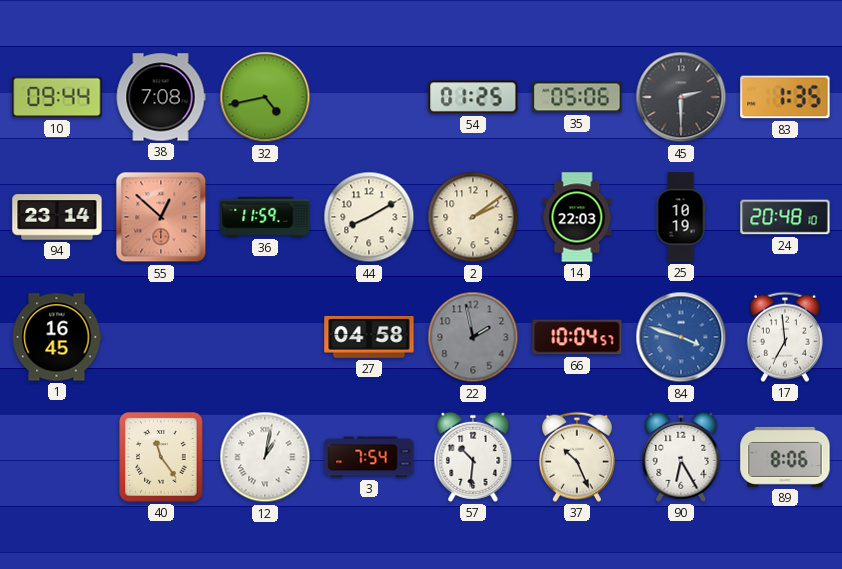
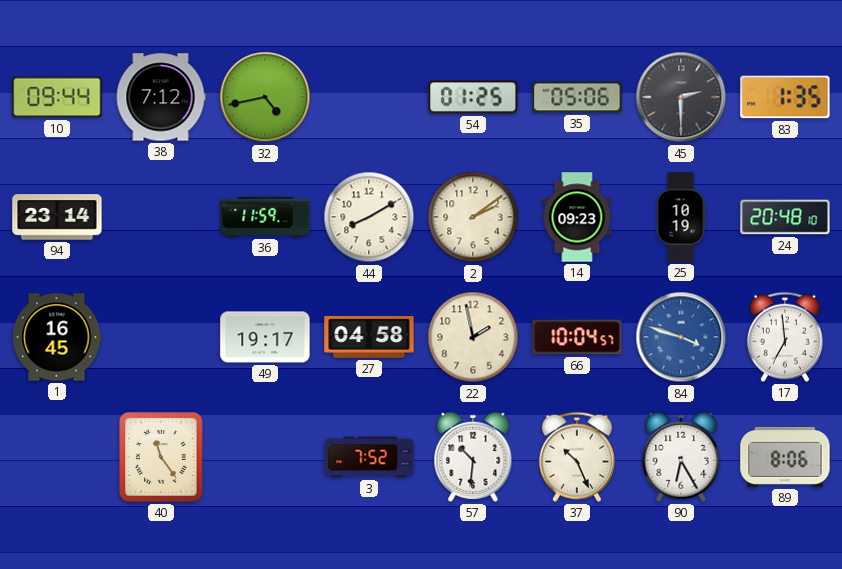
38: 7:08 -> 7:12 (161, 97)
55: 12:52 -> none (161, 217)
14: 22:03 -> 09:23 (577, 217)
49: none -> 19:17 (265, 337)
22 dial: grey -> cream (473, 337)
12: 1:02 -> none (265, 457)
3: 7:54 -> 7:52 (369, 457)
